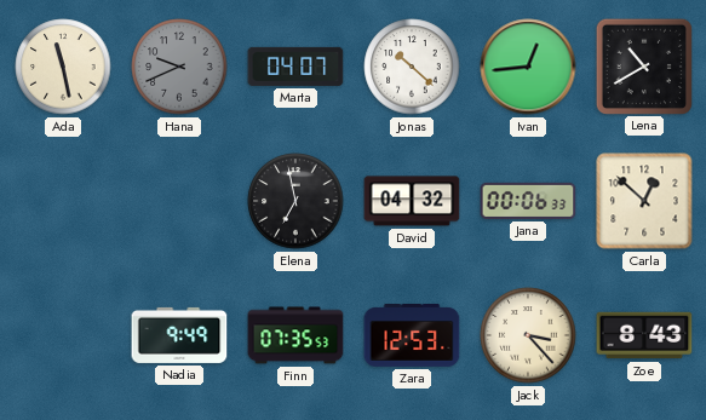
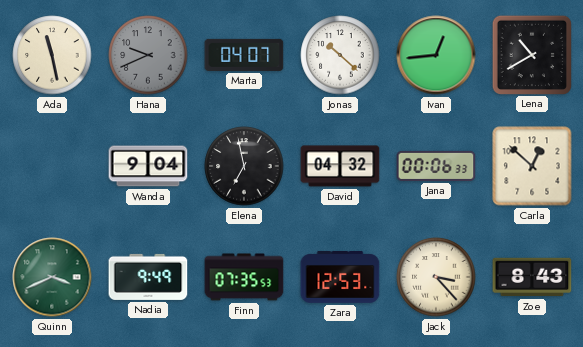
Wanda: none -> 9:04 (148, 166)
Quinn: none -> 3:41 (52, 277)
